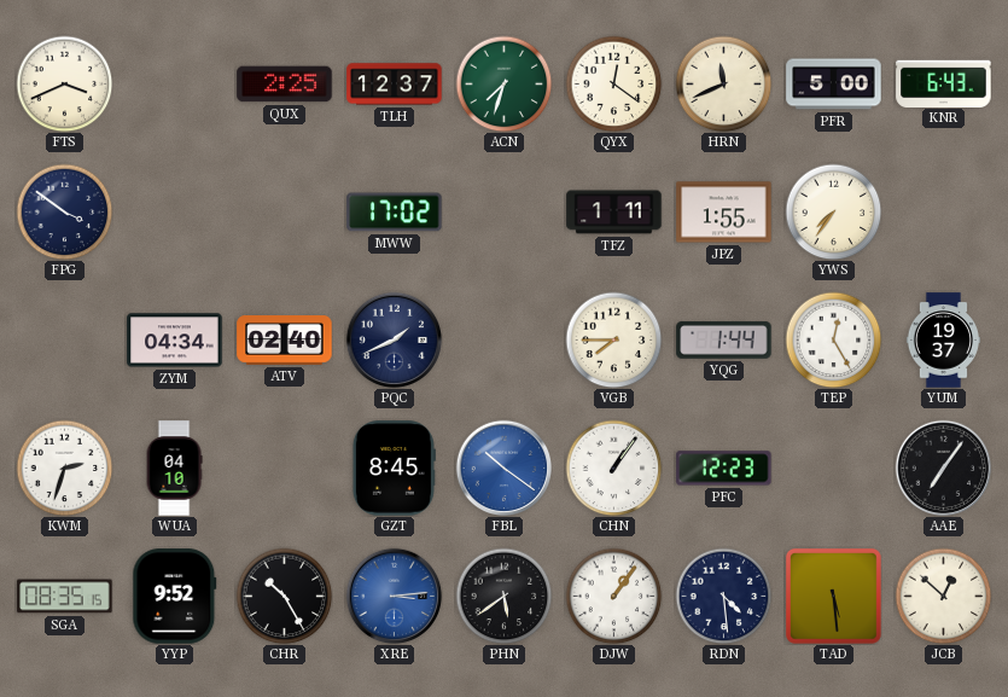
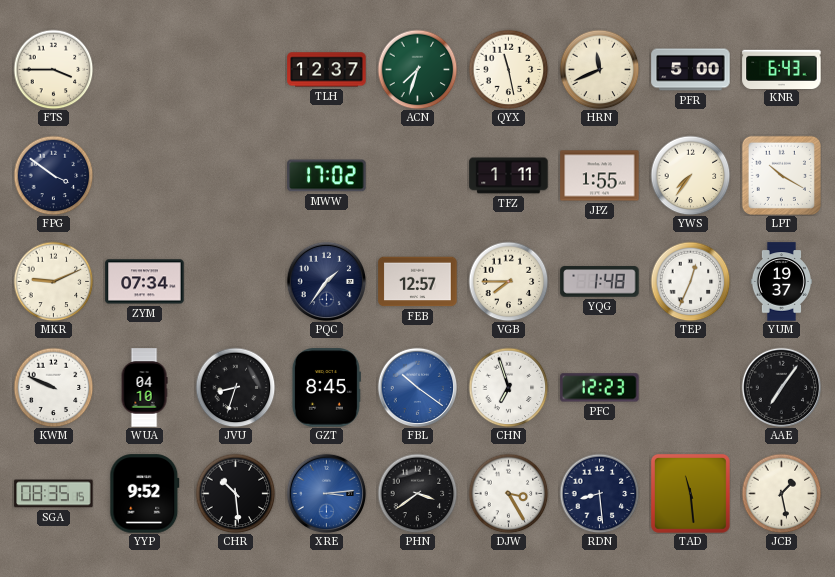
FTS: 3:41 -> 3:45 (53, 69)
QUX: 2:25 -> none (285, 85)
QYX: 12:21 -> 11:28 (508, 69)
LPT: none -> 10:20 (781, 175)
MKR: none -> 9:11 (53, 281)
ZYM: 04:34 -> 07:34 (145, 282)
ATV: 02:40 -> none (285, 341)
PQC: 1:41 -> 1:36 (326, 281)
FEB: none -> 12:57 (418, 282)
YQG: 1:44 -> 1:48 (600, 282)
TEP: 12:25 -> 12:34 (690, 281)
KWM: 2:33 -> 9:49 (53, 387)
JVU: none -> 8:33 (235, 387)
CHN: 1:06 -> 6:57 (508, 387)
CHR: 10:25 -> 10:29 (235, 493)
PHN: 5:39 -> 3:39 (417, 493)
DJW: 1:06 -> 3:25 (508, 493)
RDN: 4:29 -> 8:29 (599, 493)
TAD: 5:29 -> 11:29 (690, 493)
JCB: 12:52 -> 1:28 (781, 493)
